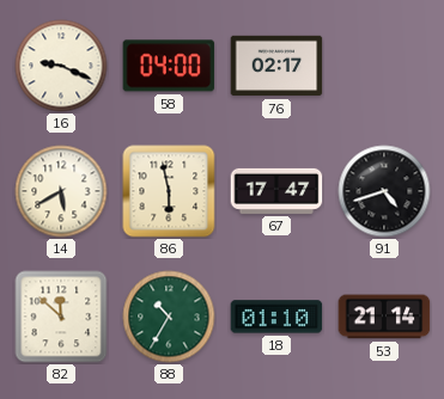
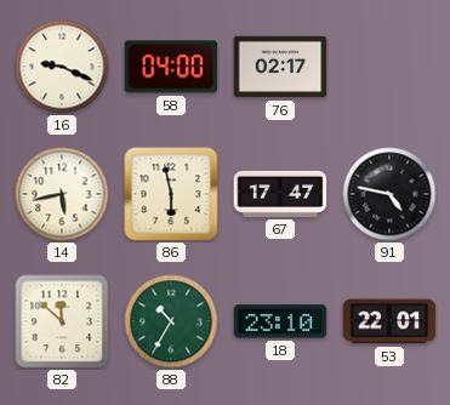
14: 5:40 -> 5:43 (62, 194)
91: 4:42 -> 4:47 (389, 194)
18: 01:10 -> 23:10 (280, 321)
53: 21:14 -> 22:01 (389, 321)
